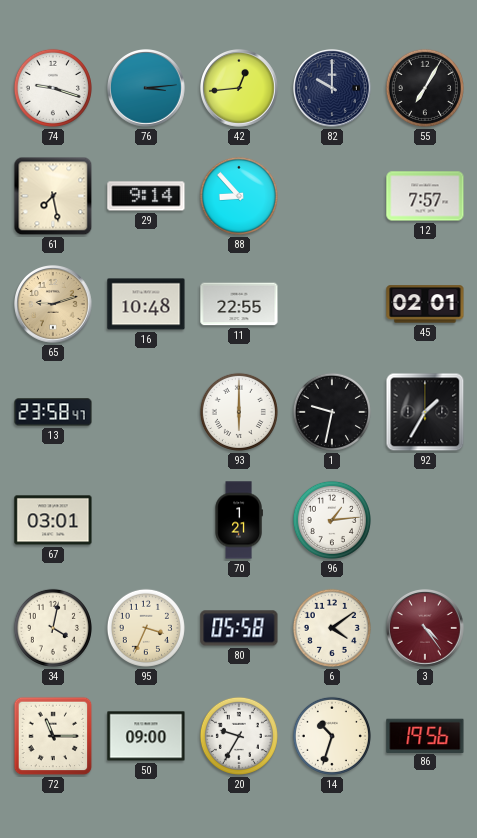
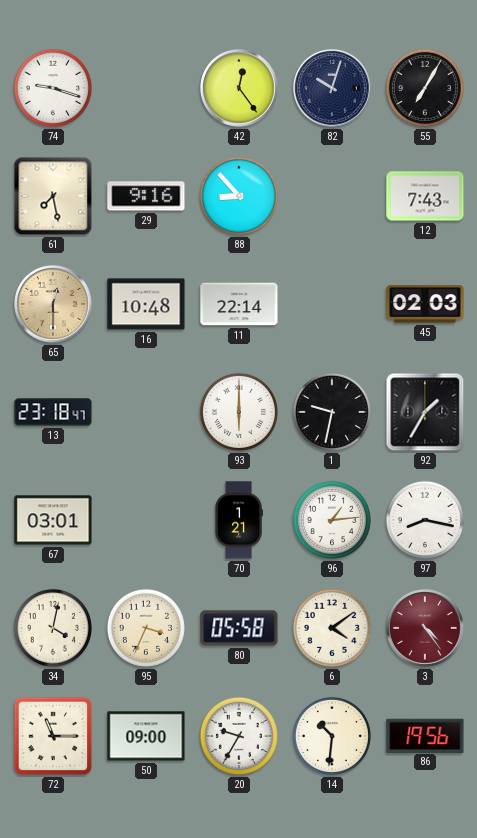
76: 3:14 -> none (147, 89)
42: 12:44 -> 12:24 (240, 89)
82: 10:00 -> 10:03 (333, 89)
29: 9:14 -> 9:16 (146, 196)
12: 7:57 -> 7:43 (425, 196)
65: 9:12 -> 12:30 (54, 305)
11: 22:55 -> 22:14 (239, 304)
45: 02:01 -> 02:03 (425, 304)
13: 23:58 -> 23:18 (53, 412)
97: none -> 8:17 (425, 520)
14: 10:33 -> 10:31 (332, 736)
